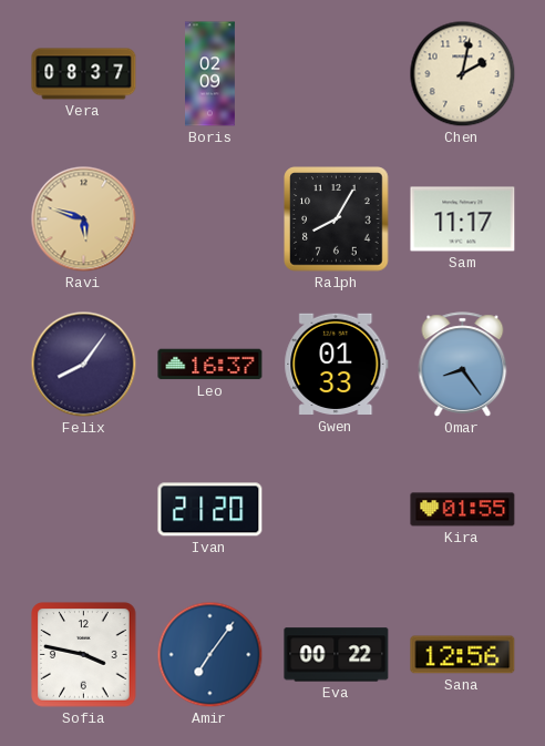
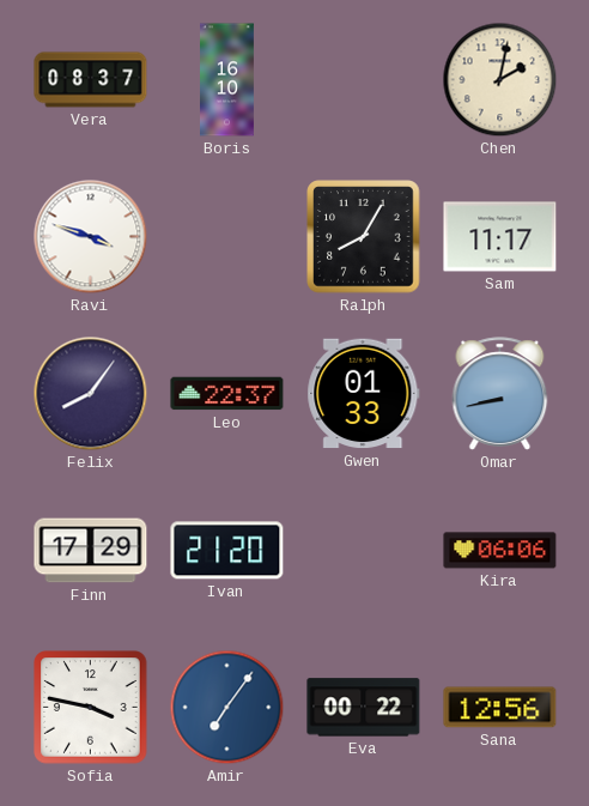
Boris: 02:09 -> 16:10 (227, 80)
Ravi: 5:48 -> 3:48 (91, 237)
Ravi dial: champagne -> white (91, 237)
Leo: 16:37 -> 22:37 (227, 394)
Omar: 8:24 -> 8:43 (500, 394)
Finn: none -> 17:29 (91, 551)
Kira: 01:55 -> 06:06 (500, 551)
